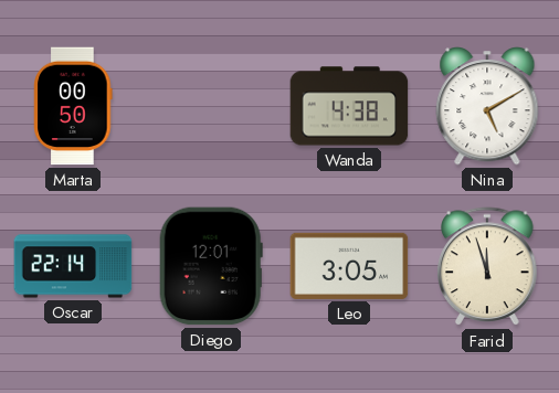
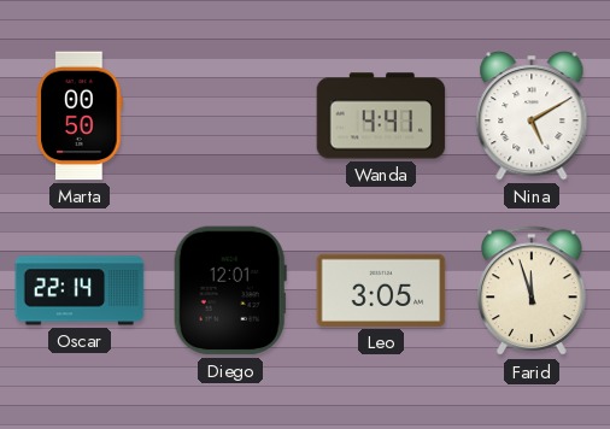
Wanda: 4:38 -> 4:41 (381, 116)
